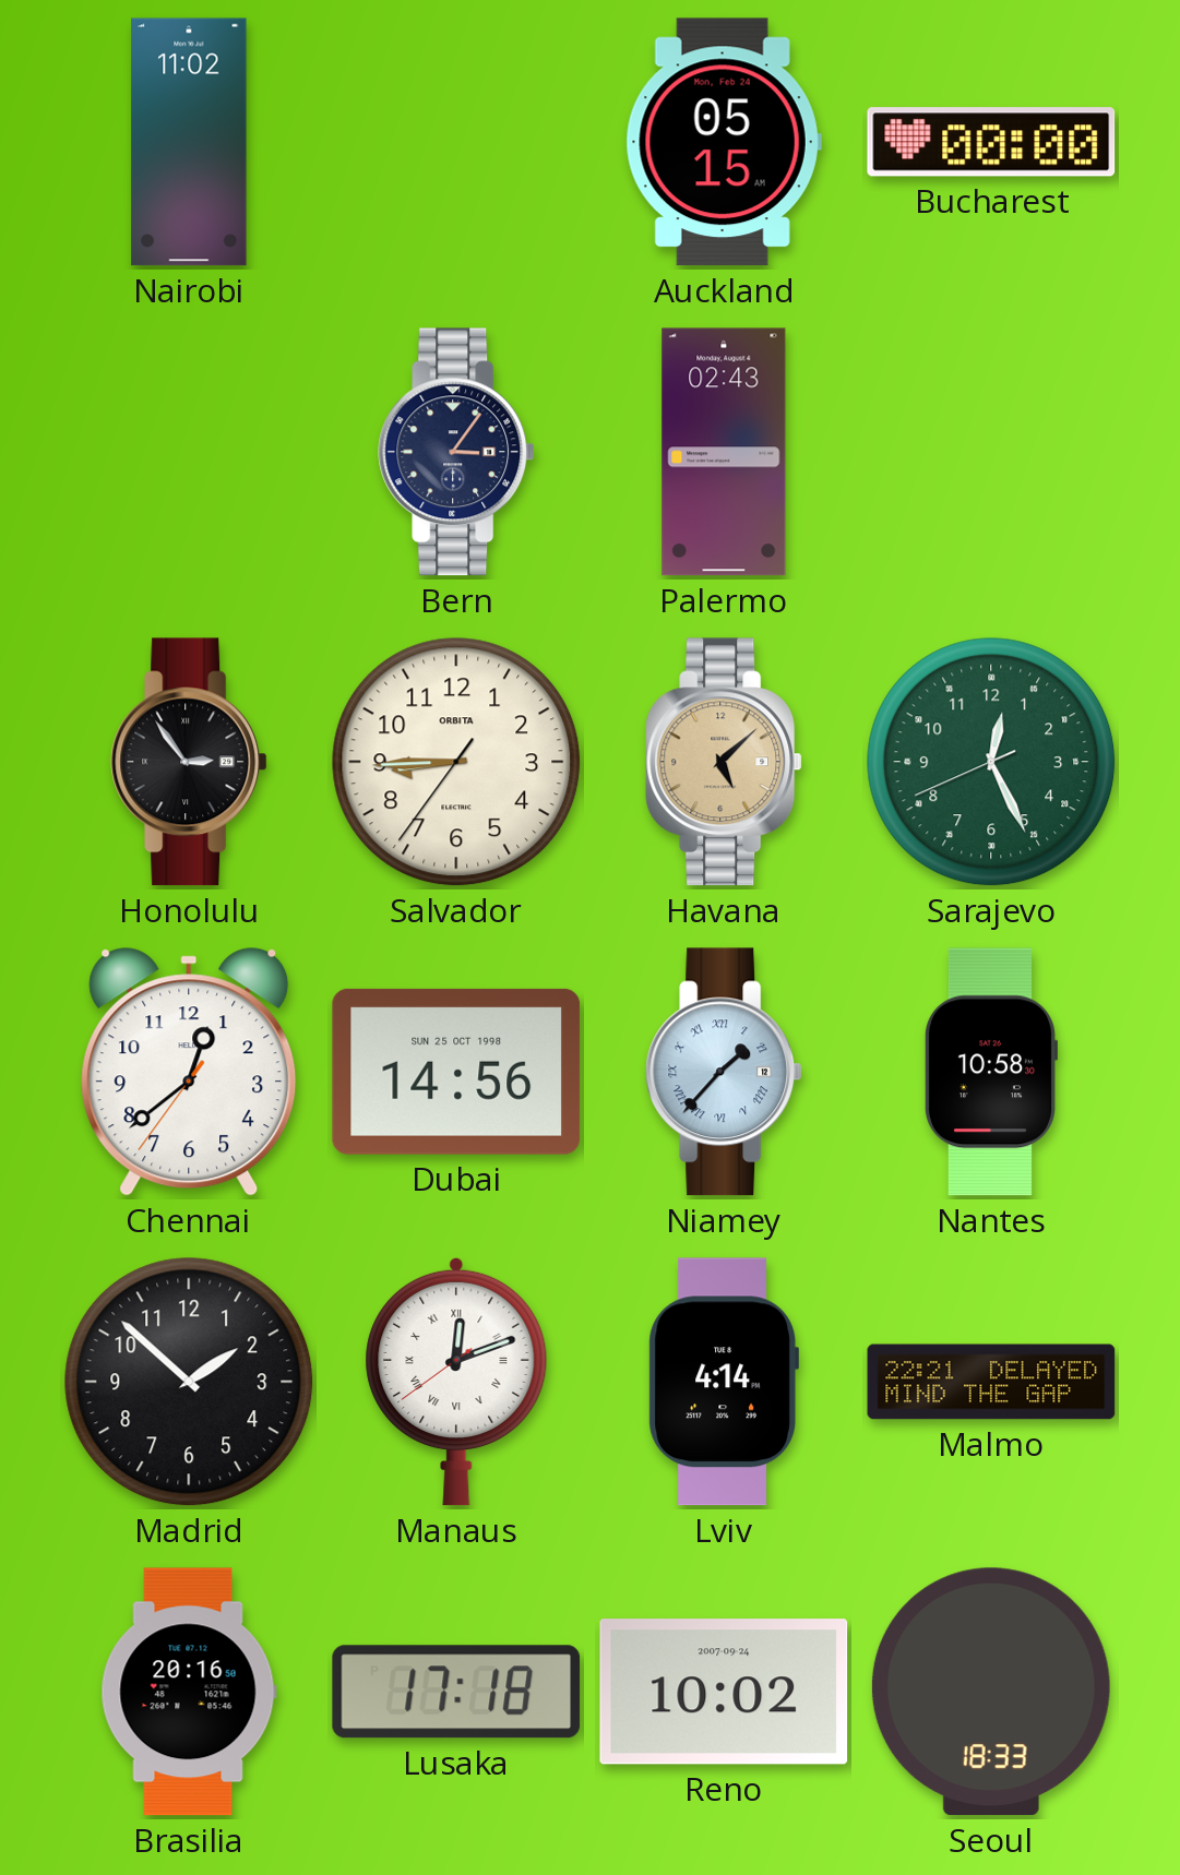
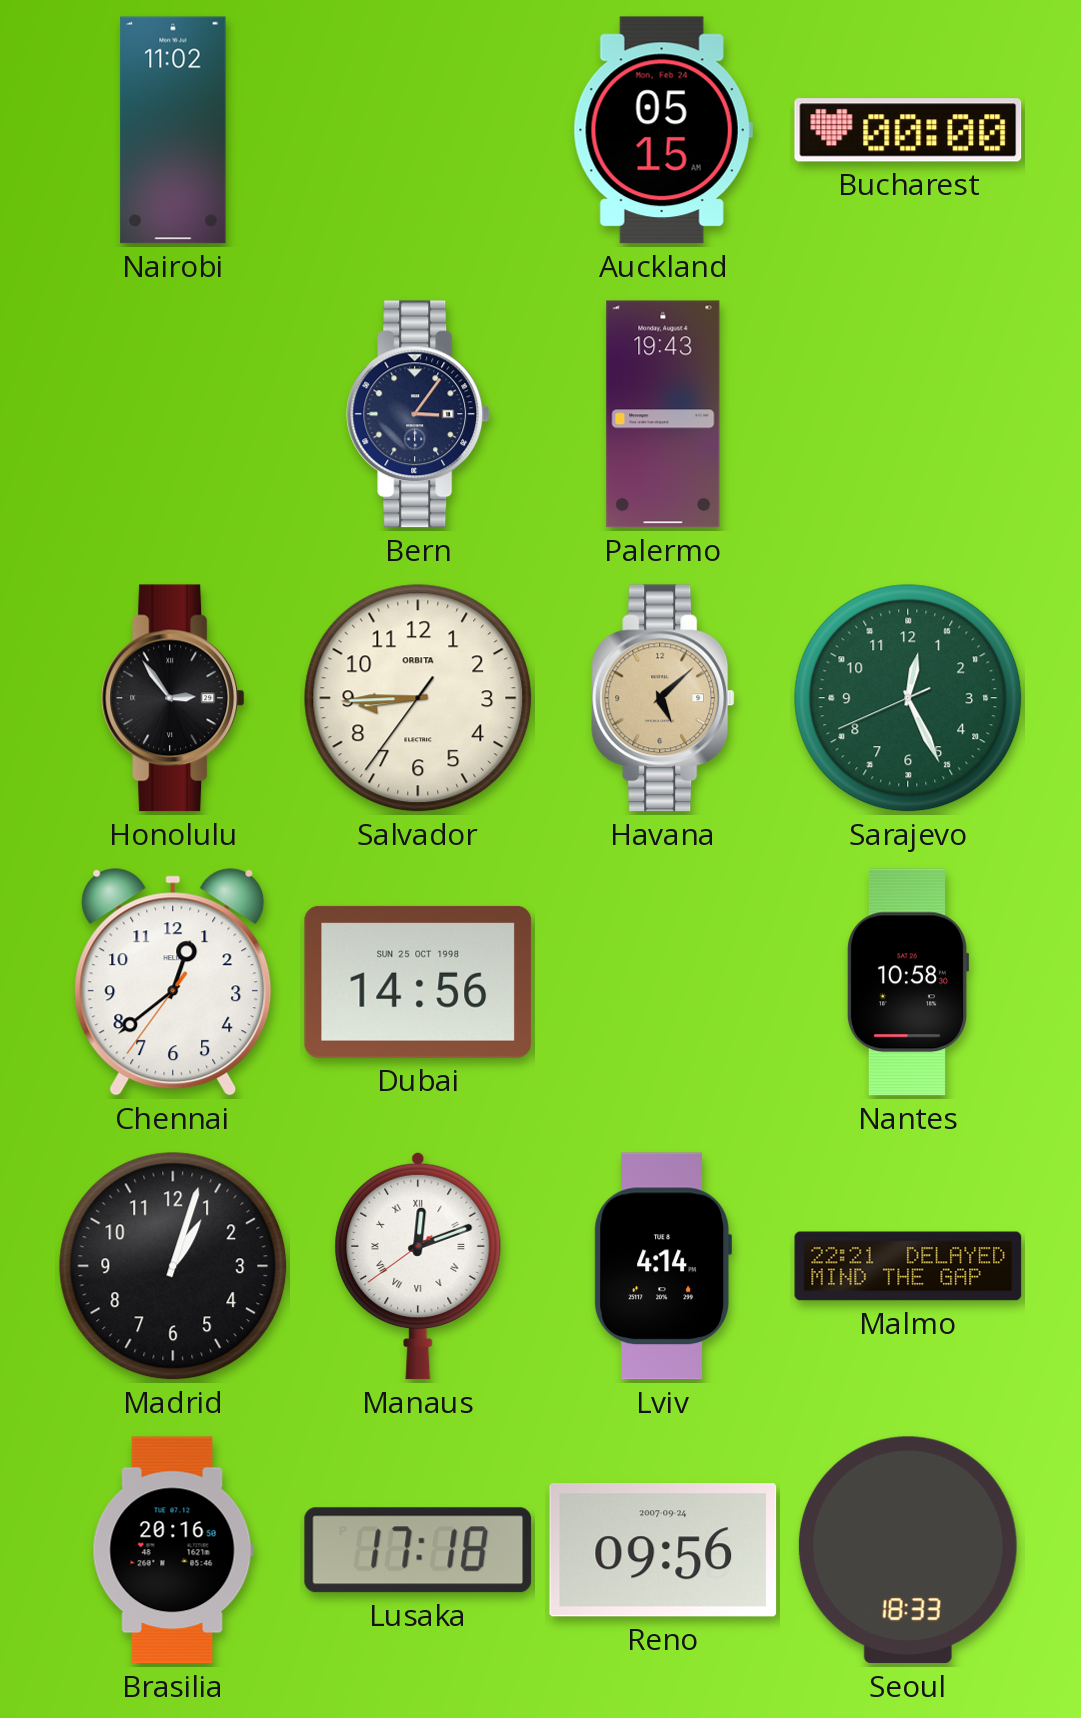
Palermo: 02:43 -> 19:43 (663, 414)
Niamey: 1:37 -> none (724, 1072)
Madrid: 1:52 -> 1:03 (173, 1266)
Reno: 10:02 -> 09:56 (663, 1550)
